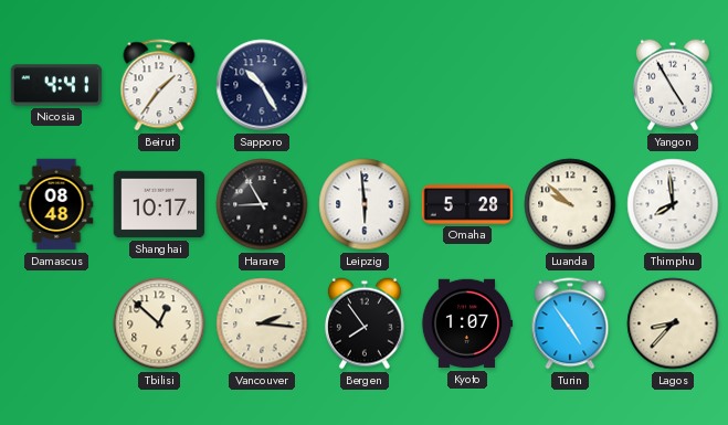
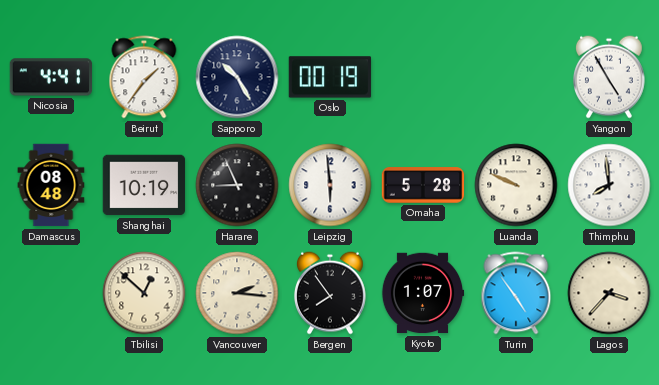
Oslo: none -> 00:19 (330, 77)
Shanghai: 10:17 -> 10:19 (144, 185)
Harare: 8:55 -> 8:56 (237, 185)
Luanda: 9:52 -> 9:49 (516, 185)
Lagos: 8:37 -> 3:37 (609, 293)
